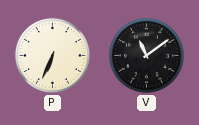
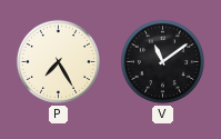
P: 6:34 -> 7:25 (58, 61)
